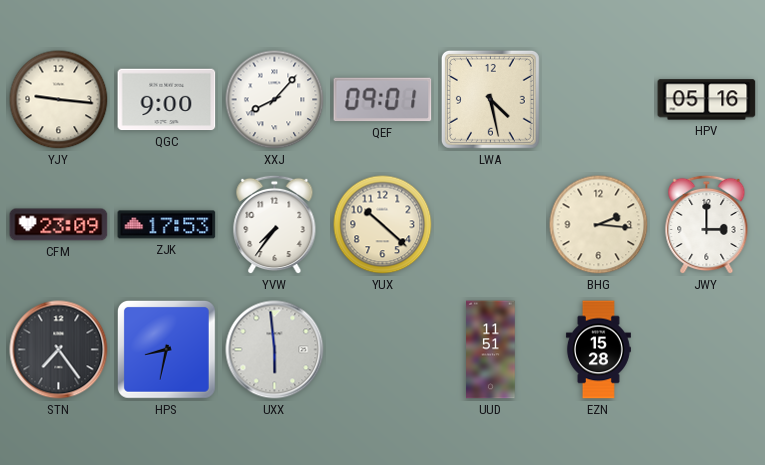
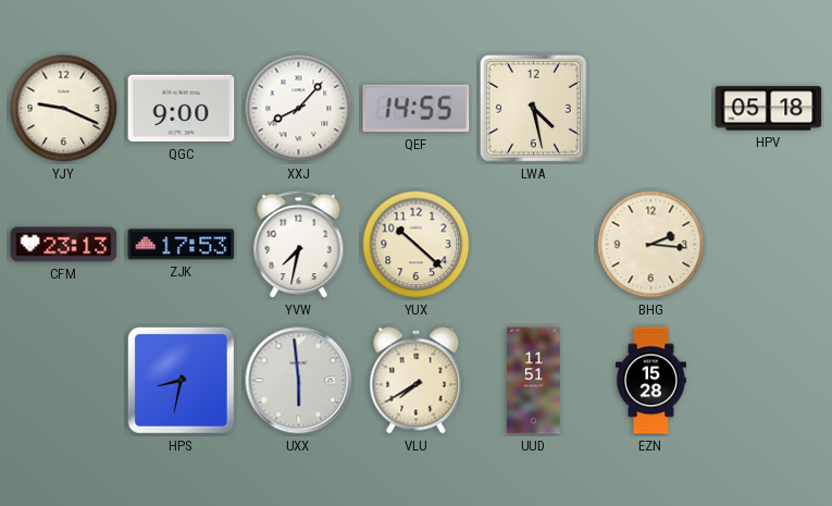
YJY: 9:16 -> 9:19 (64, 109)
QEF: 09:01 -> 14:55 (417, 109)
HPV: 05:16 -> 05:18 (769, 109)
CFM: 23:09 -> 23:13 (64, 245)
YVW: 7:36 -> 7:32 (299, 245)
JWY: 3:00 -> none (707, 225)
STN: 7:24 -> none (59, 350)
VLU: none -> 7:40 (417, 381)
